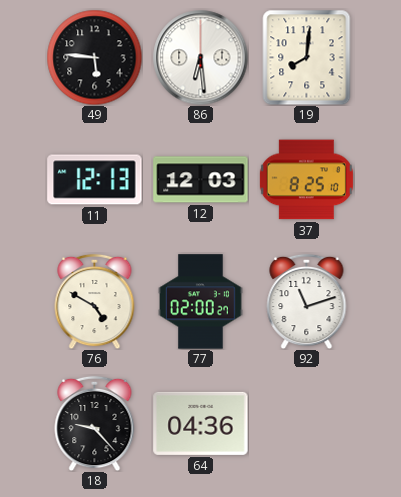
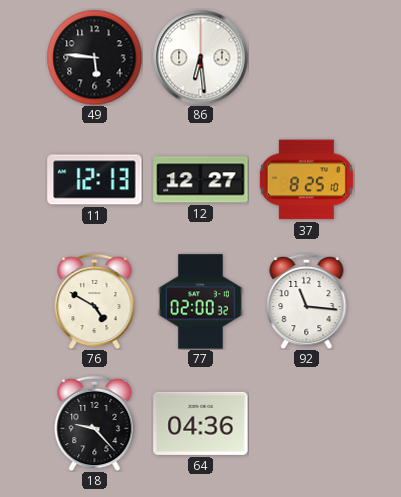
19: 8:01 -> none (307, 57)
12: 12:03 -> 12:27 (201, 180)
77: 02:00:27 -> 02:00:32 (201, 302)
92: 11:12 -> 11:16 (307, 301)
